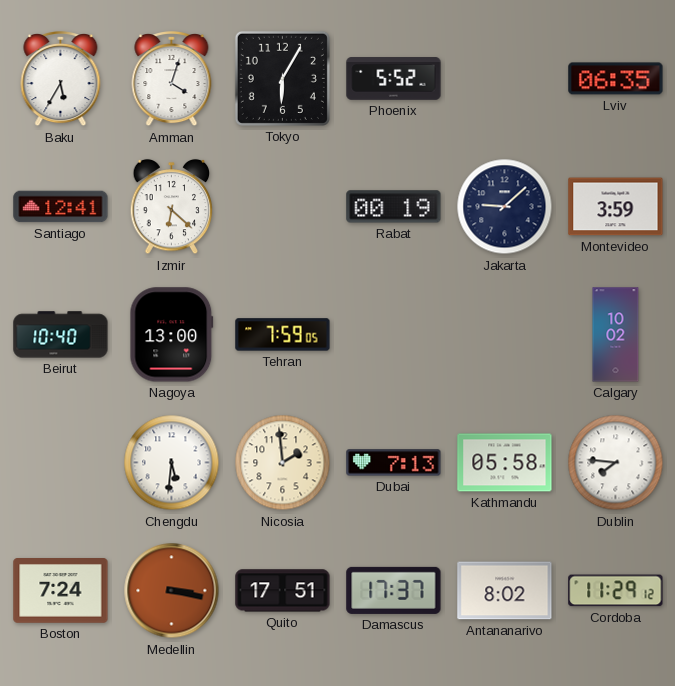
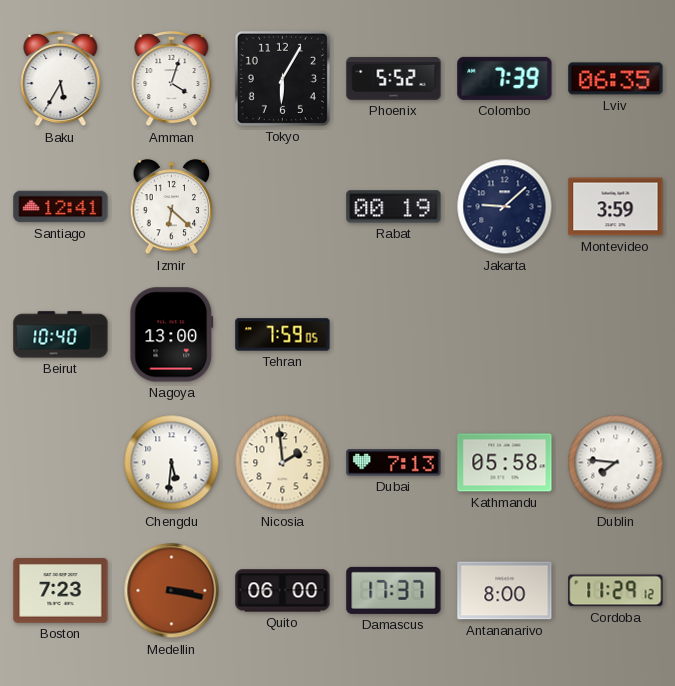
Colombo: none -> 7:39 (505, 78)
Calgary: 10:02 -> none (616, 335)
Boston: 7:24 -> 7:23 (61, 591)
Quito: 17:51 -> 06:00 (283, 591)
Antananarivo: 8:02 -> 8:00 (505, 591)
